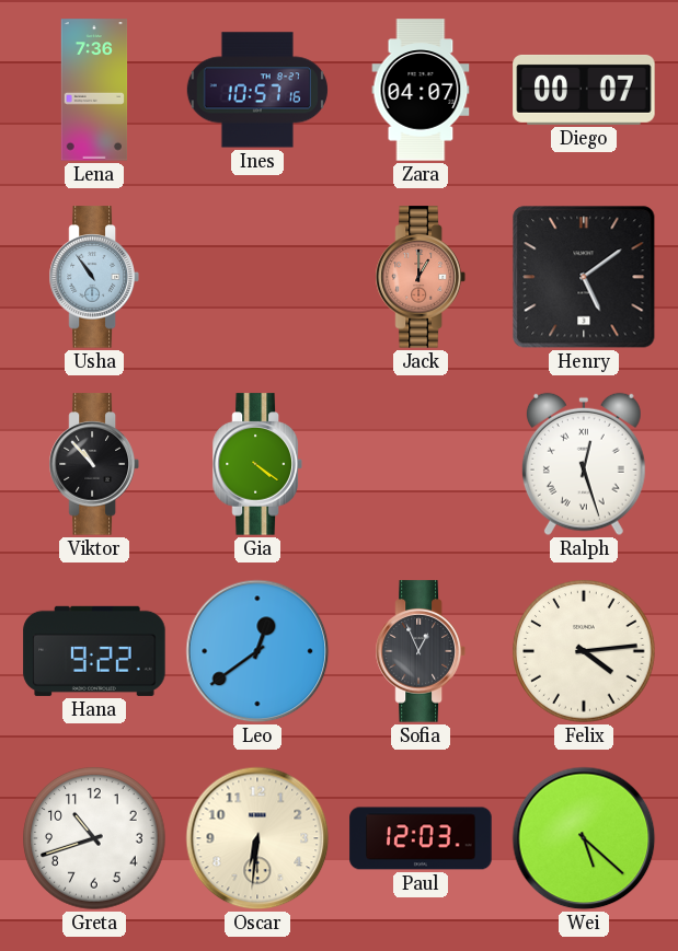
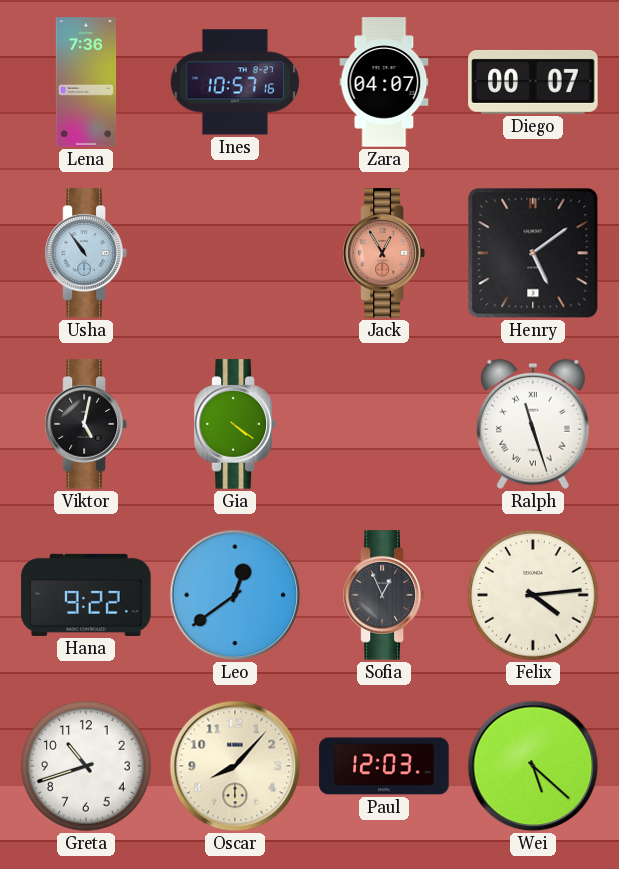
Jack: 1:00 -> 12:55 (384, 253)
Viktor: 10:53 -> 5:02 (86, 424)
Ralph: 12:27 -> 11:27 (533, 424)
Oscar: 6:31 -> 8:07 (235, 766)
